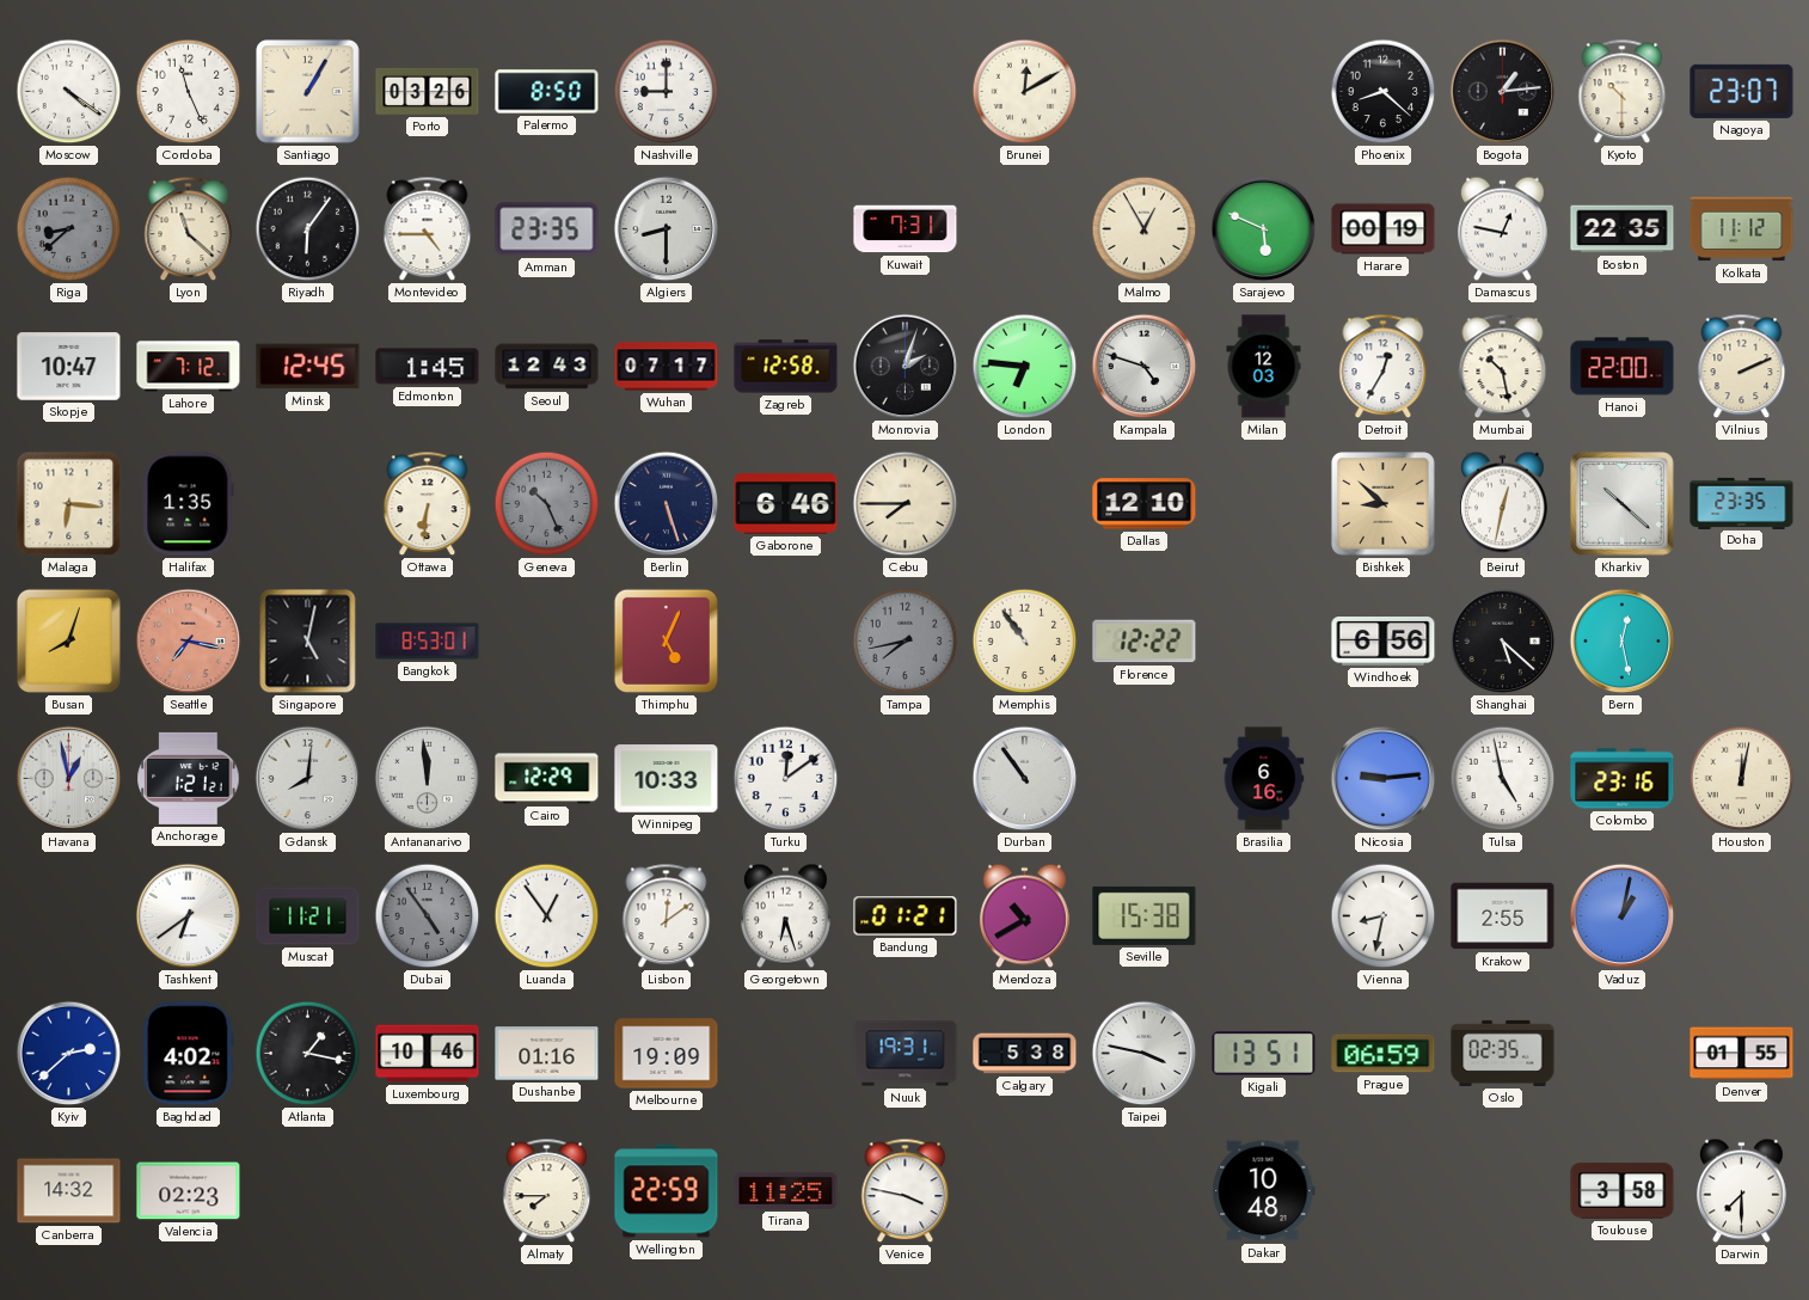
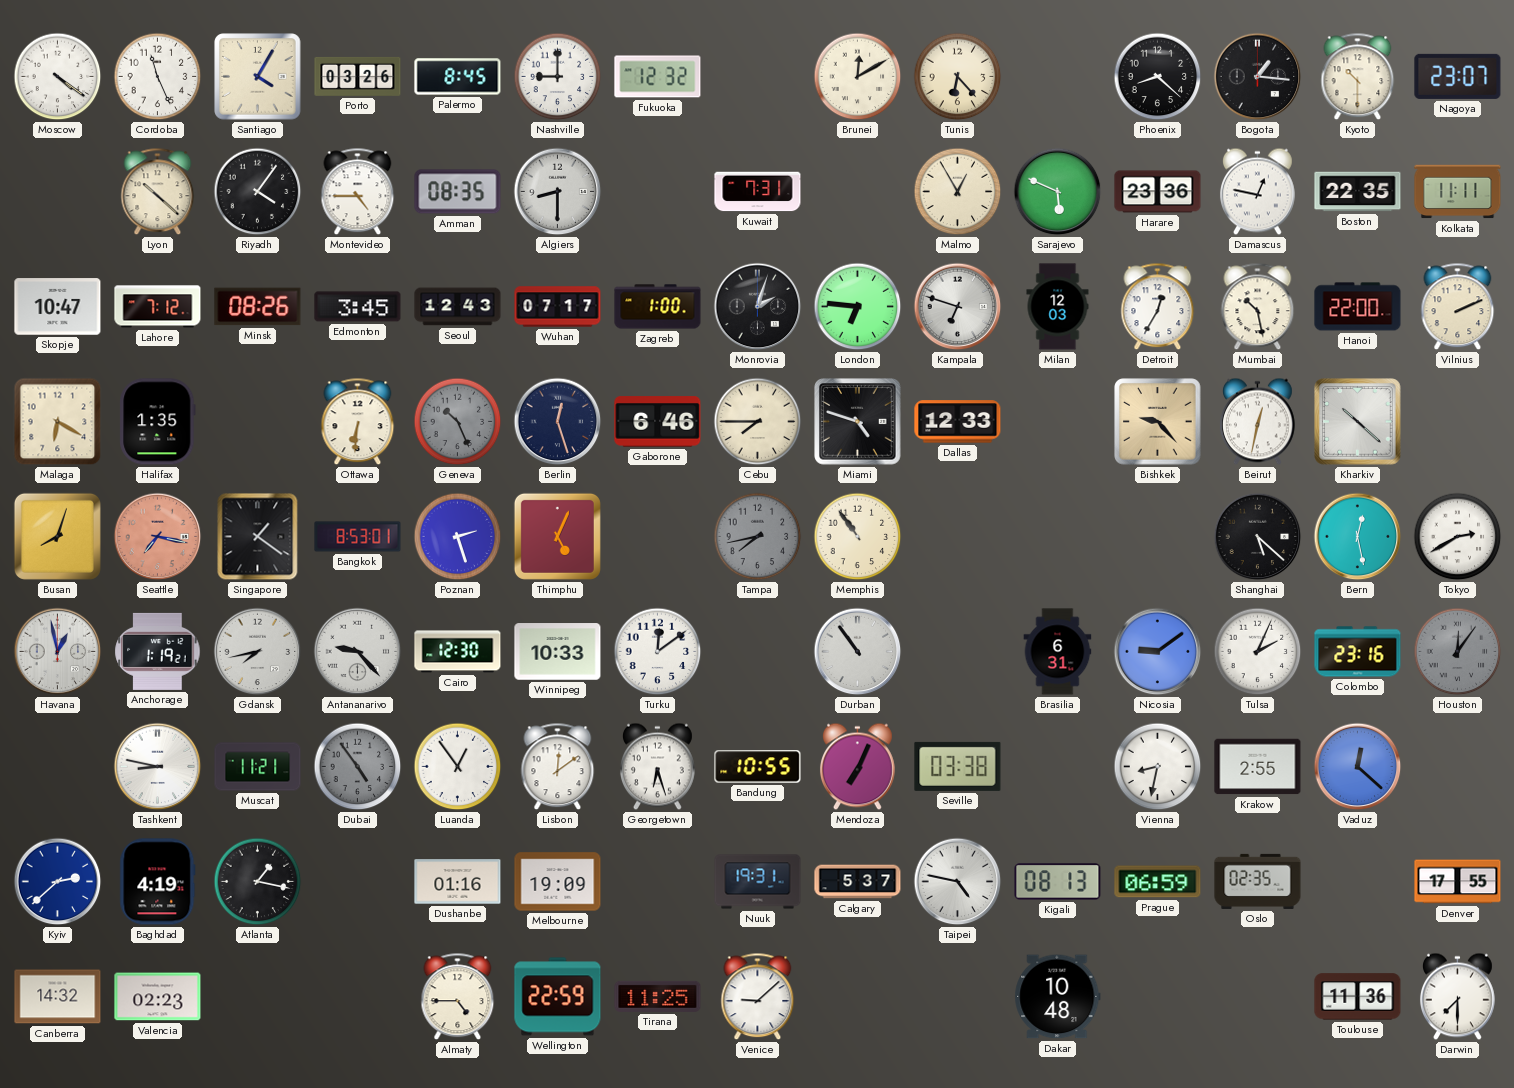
Santiago: 1:05 -> 4:05 (258, 77)
Palermo: 8:50 -> 8:45 (458, 77)
Fukuoka: none -> 12:32 (658, 77)
Tunis: none -> 6:23 (958, 77)
Bogota: 1:14 -> 1:16 (1258, 77)
Riga: 8:38 -> none (69, 229)
Lyon: 11:22 -> 10:22 (158, 192)
Riyadh: 6:06 -> 4:06 (258, 192)
Amman: 23:35 -> 08:35 (458, 192)
Harare: 00:19 -> 23:36 (1158, 192)
Kolkata: 11:12 -> 11:11 (1458, 192)
Minsk: 12:45 -> 08:26 (258, 307)
Edmonton: 1:45 -> 3:45 (358, 307)
Zagreb: 12:58 -> 1:00 (658, 307)
Kampala: 4:48 -> 6:48 (958, 307)
Malaga: 6:16 -> 6:20 (58, 422)
Berlin: 5:27 -> 12:27 (558, 422)
Miami: none -> 4:48 (858, 422)
Dallas: 12:10 -> 12:33 (958, 422)
Bishkek: 8:52 -> 9:23 (1158, 422)
Doha: 23:35 -> none (1742, 503)
Singapore: 5:02 -> 1:21 (258, 537)
Poznan: none -> 2:27 (458, 537)
Florence: 12:22 -> none (1145, 642)
Windhoek: 6:56 -> none (1384, 642)
Tokyo: none -> 2:40 (1458, 537)
Anchorage: 1:21 -> 1:19 (158, 651)
Gdansk: 8:01 -> 7:43 (258, 652)
Antananarivo: 11:59 -> 9:23 (358, 652)
Cairo: 12:29 -> 12:30 (458, 652)
Brasilia: 6:16 -> 6:31 (1058, 652)
Nicosia: 9:14 -> 9:09 (1158, 652)
Tulsa: 4:58 -> 2:04 (1258, 652)
Houston: 12:02 -> 12:06 (1458, 652)
Houston dial: cream -> grey (1458, 652)
Tashkent: 6:39 -> 8:47 (158, 767)
Bandung: 01:21 -> 10:55 (758, 767)
Mendoza: 10:40 -> 7:04 (857, 767)
Seville: 15:38 -> 03:38 (958, 766)
Vaduz: 1:02 -> 12:22 (1358, 767)
Baghdad: 4:02 -> 4:19 (158, 882)
Luxembourg: 10:46 -> none (428, 1054)
Calgary: 5:38 -> 5:37 (858, 882)
Taipei: 3:47 -> 4:47 (958, 882)
Kigali: 13:51 -> 08:13 (1058, 882)
Denver: 01:55 -> 17:55 (1458, 882)
Almaty: 7:45 -> 4:45 (458, 997)
Venice: 3:47 -> 9:08 (758, 997)
Toulouse: 3:58 -> 11:36 (1358, 997)
